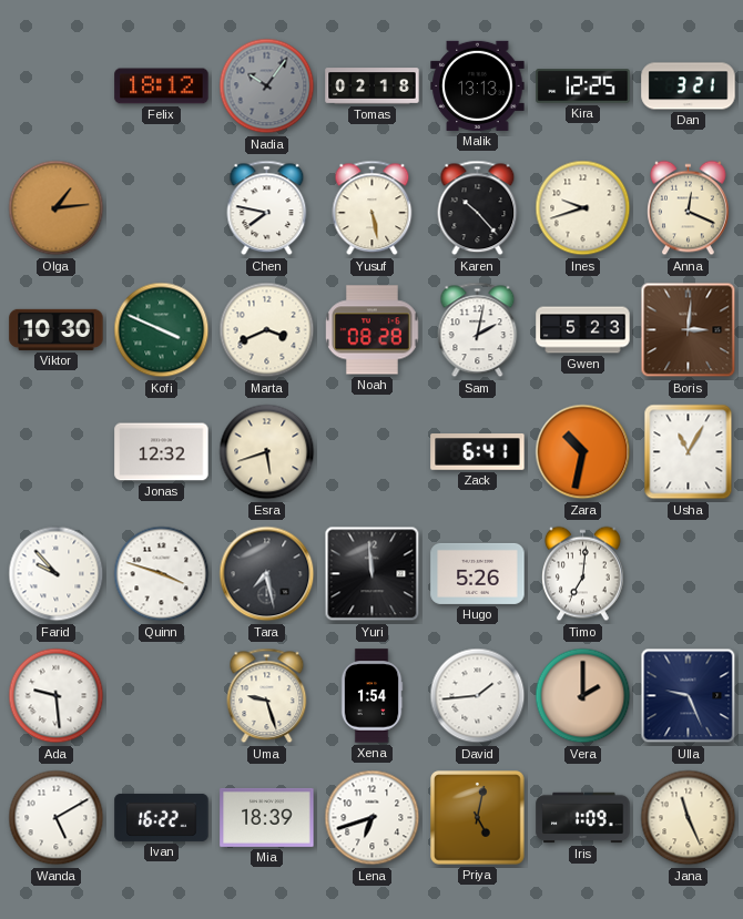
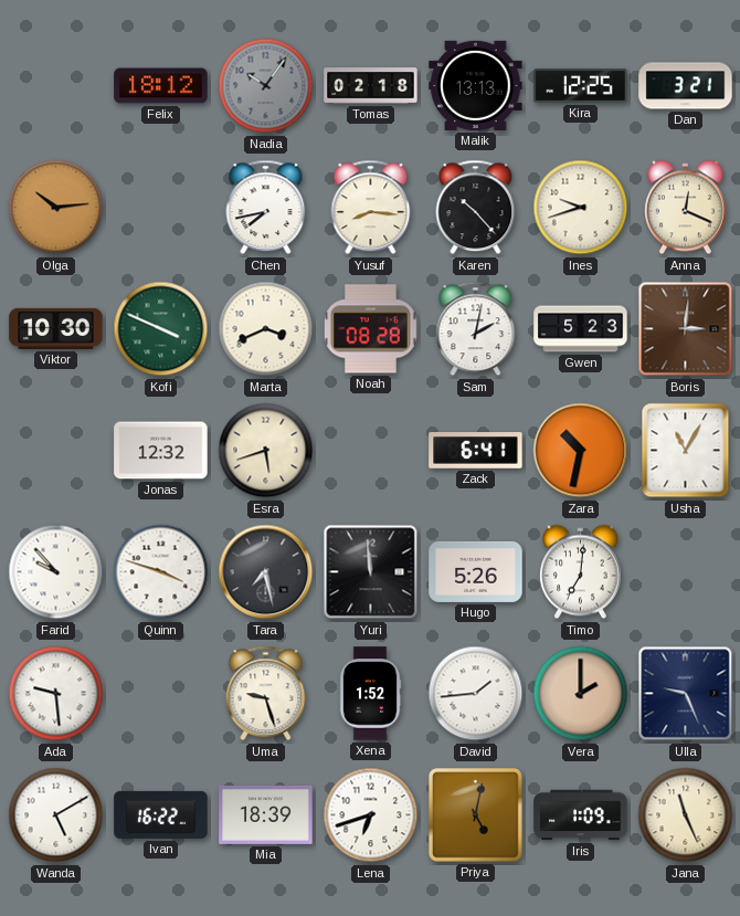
Olga: 1:14 -> 10:14 (56, 208)
Chen: 7:47 -> 7:43 (266, 208)
Yusuf: 5:28 -> 8:16 (371, 208)
Xena: 1:54 -> 1:52 (370, 694)
